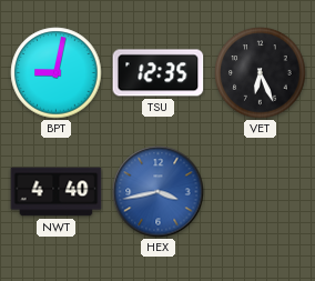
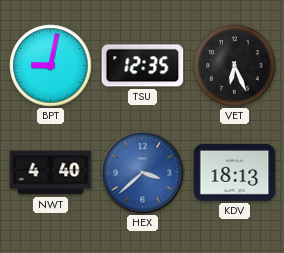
HEX: 3:43 -> 3:38 (143, 173)
KDV: none -> 18:13 (235, 172)
